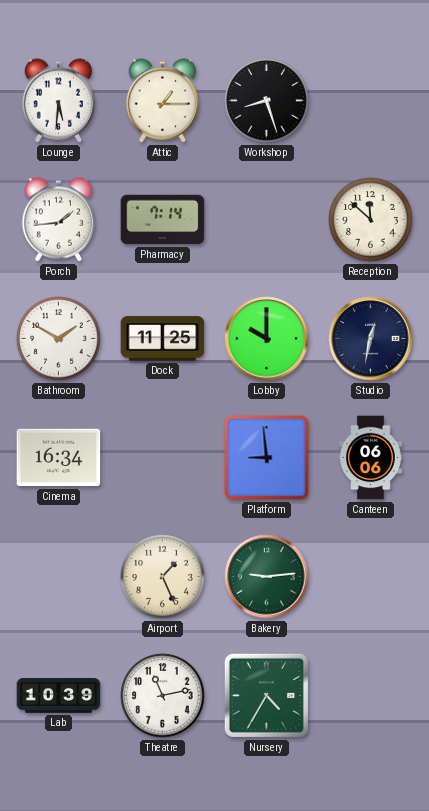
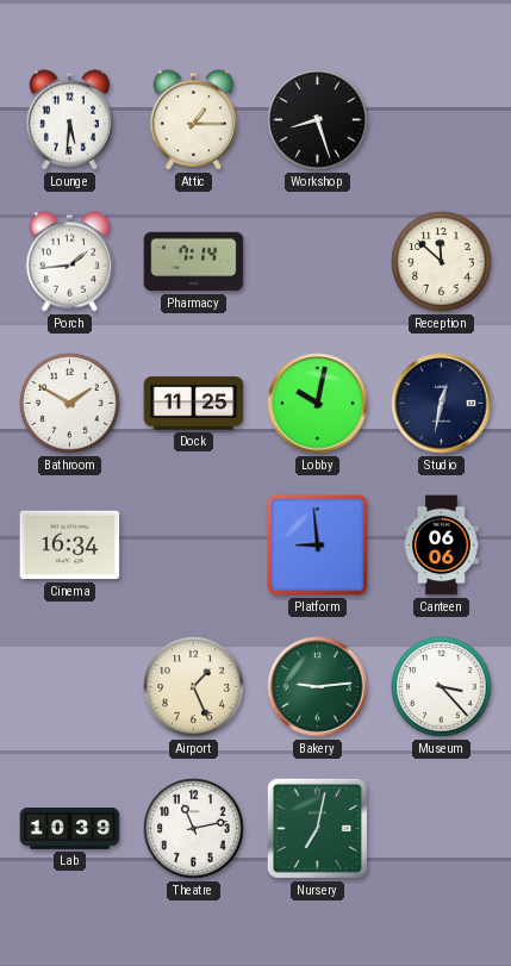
Lobby: 10:00 -> 10:02 (318, 404)
Museum: none -> 3:23 (442, 687)
Nursery: 4:35 -> 7:02 (317, 828)
